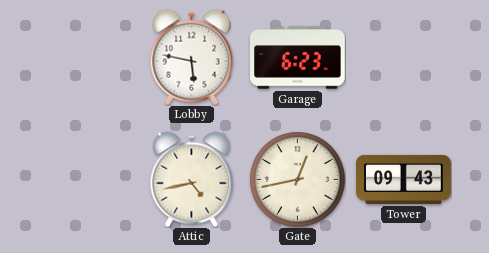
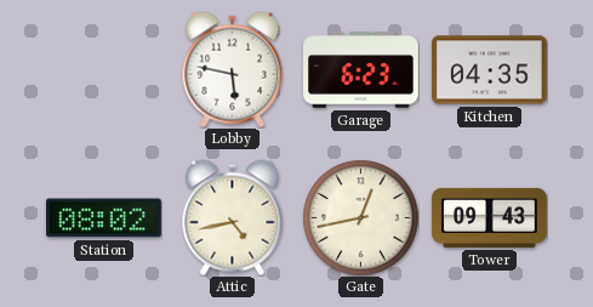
Kitchen: none -> 04:35 (490, 70)
Station: none -> 08:02 (104, 218)
